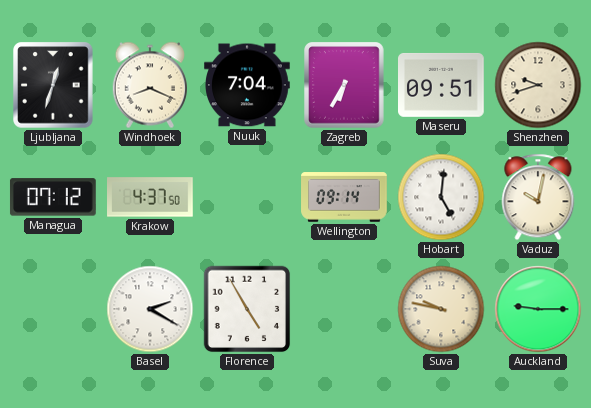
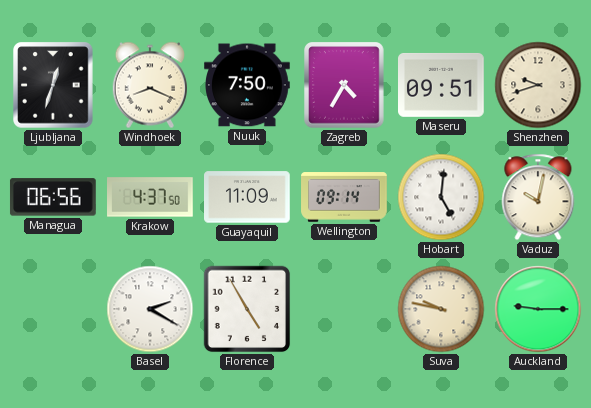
Nuuk: 7:04 -> 7:50 (247, 85)
Zagreb: 6:35 -> 4:35 (344, 85)
Managua: 07:12 -> 06:56 (53, 197)
Guayaquil: none -> 11:09 (247, 197)
